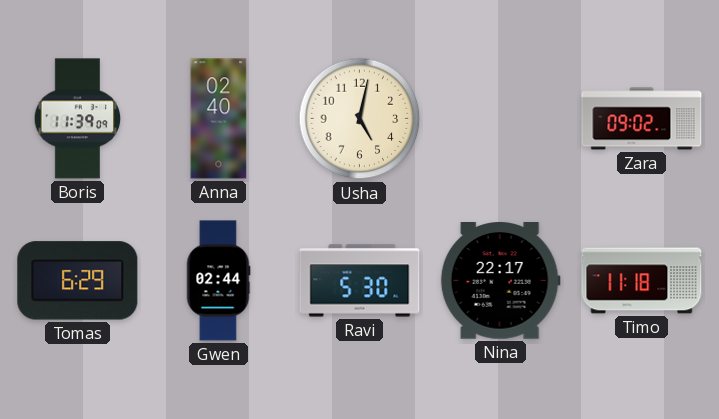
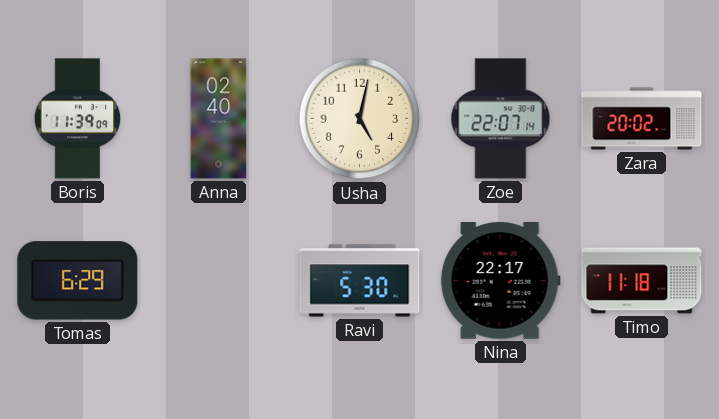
Zoe: none -> 22:07 (501, 119)
Zara: 09:02 -> 20:02 (642, 119)
Gwen: 02:44 -> none (218, 281)
